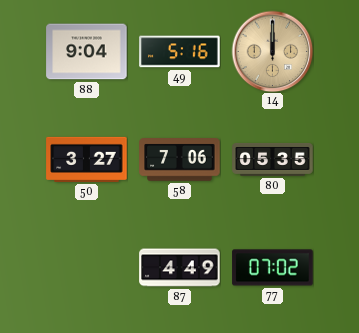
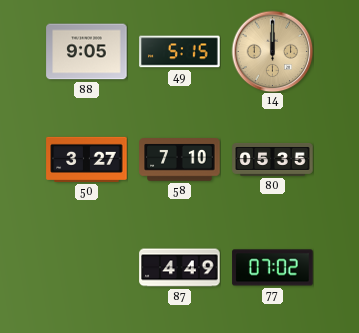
88: 9:04 -> 9:05 (87, 52)
49: 5:16 -> 5:15 (180, 52)
58: 7:06 -> 7:10 (180, 160)
